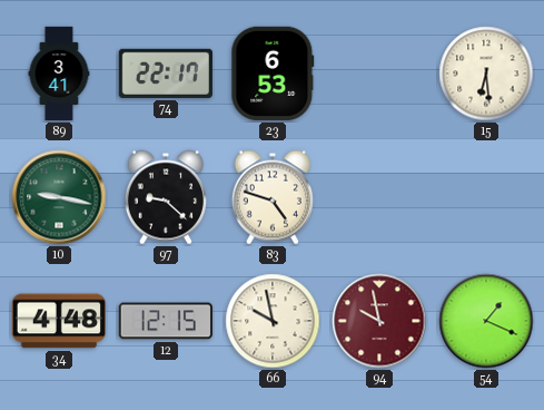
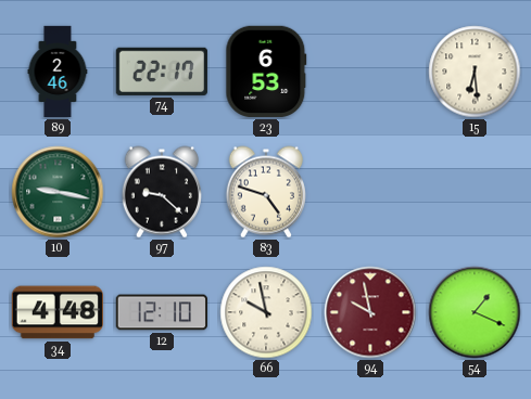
89: 3:41 -> 2:46 (58, 72)
12: 12:15 -> 12:10 (162, 312)
